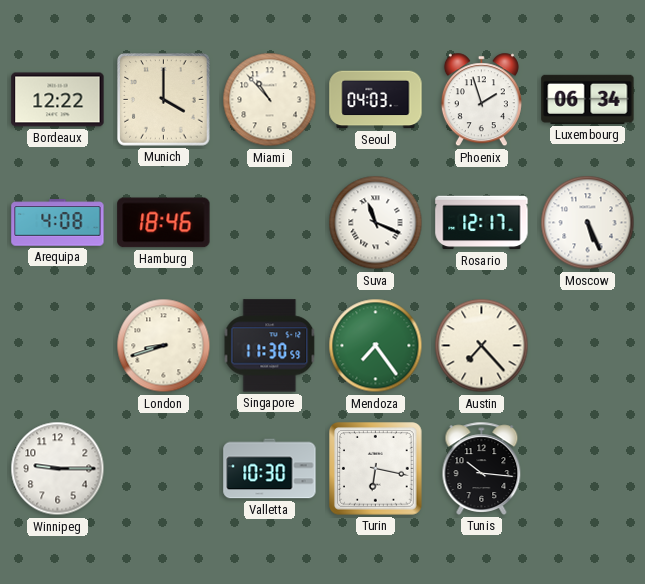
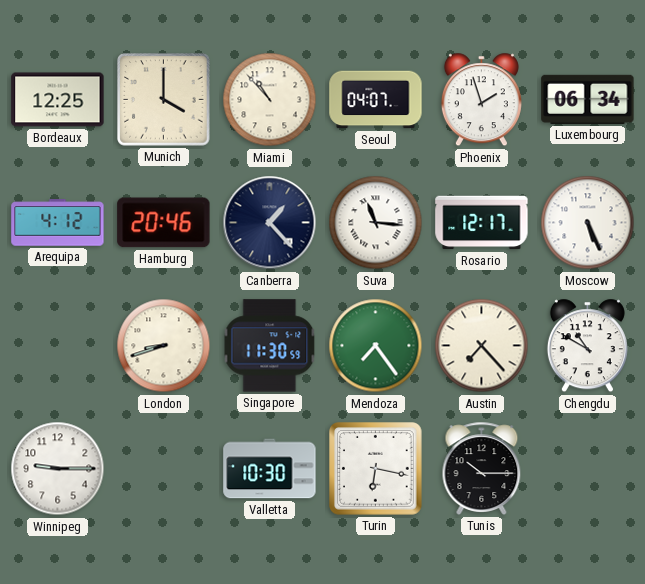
Bordeaux: 12:22 -> 12:25 (58, 100)
Seoul: 04:03 -> 04:07 (376, 100)
Arequipa: 4:08 -> 4:12 (58, 223)
Hamburg: 18:46 -> 20:46 (164, 223)
Canberra: none -> 1:23 (270, 223)
Suva: 11:19 -> 11:16 (376, 223)
Chengdu: none -> 10:50 (587, 346)
Tunis: 10:16 -> 10:15 (482, 468)
